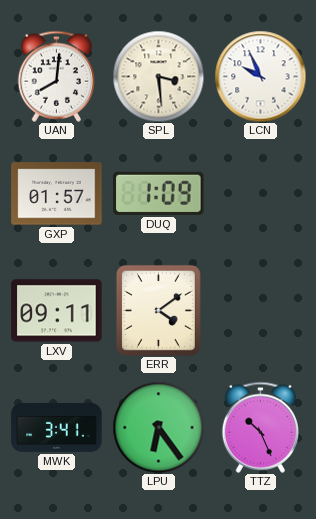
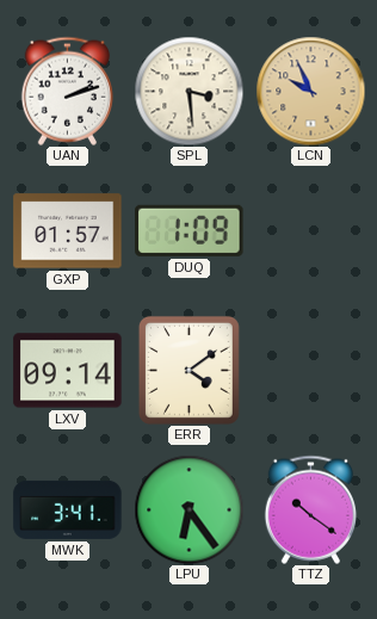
UAN: 8:01 -> 2:12 (67, 91)
LCN dial: white -> champagne (310, 91)
LXV: 09:11 -> 09:14 (68, 371)
TTZ: 10:26 -> 10:21 (310, 509)
